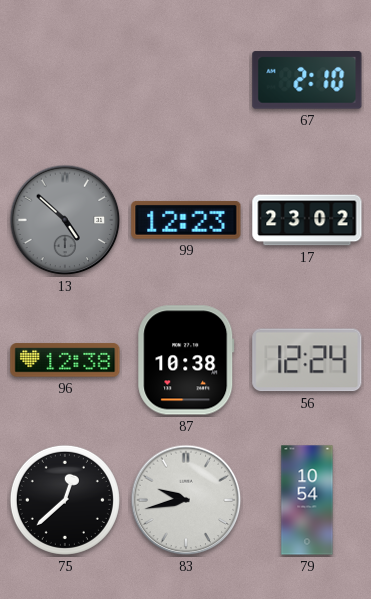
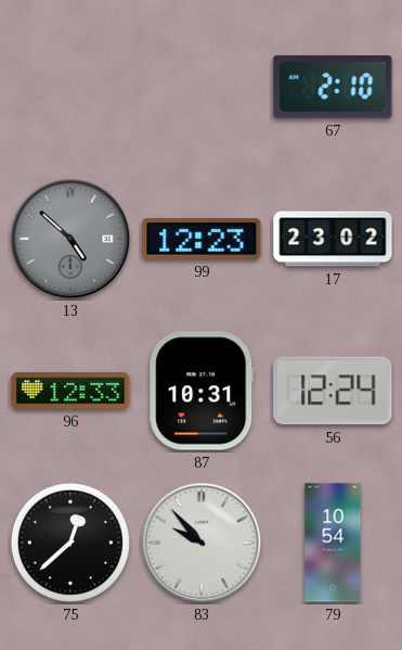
96: 12:38 -> 12:33 (70, 391)
87: 10:38 -> 10:31 (202, 391)
83: 9:43 -> 9:53 (202, 543)
